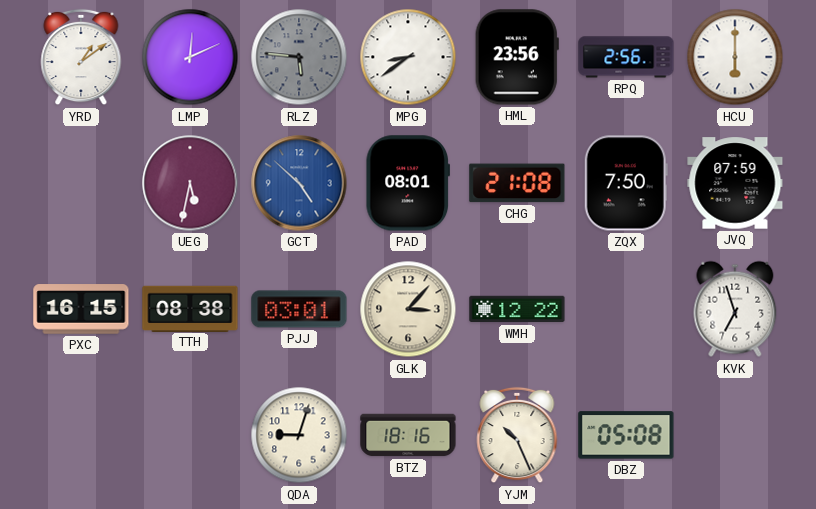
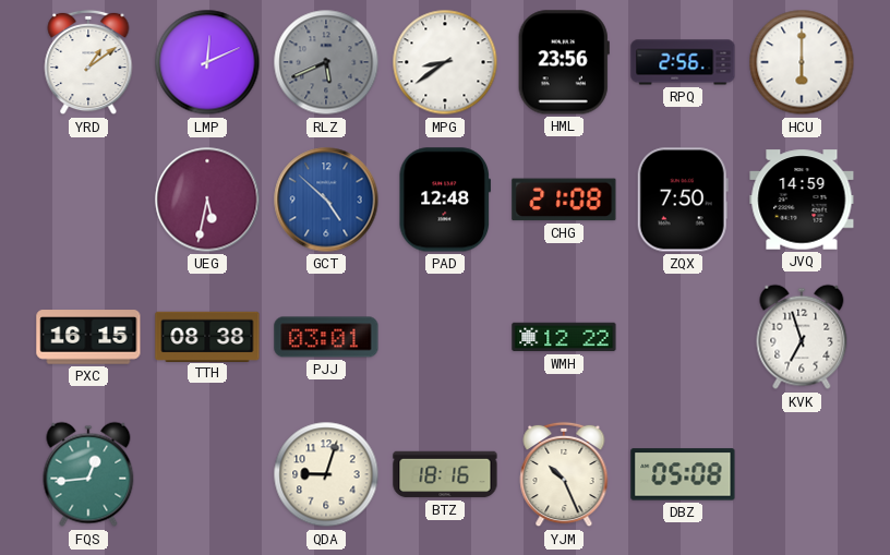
RLZ: 5:46 -> 5:41 (326, 62)
PAD: 08:01 -> 12:48 (444, 200)
JVQ: 07:59 -> 14:59 (802, 200)
GLK: 3:07 -> none (408, 309)
FQS: none -> 12:44 (88, 474)
